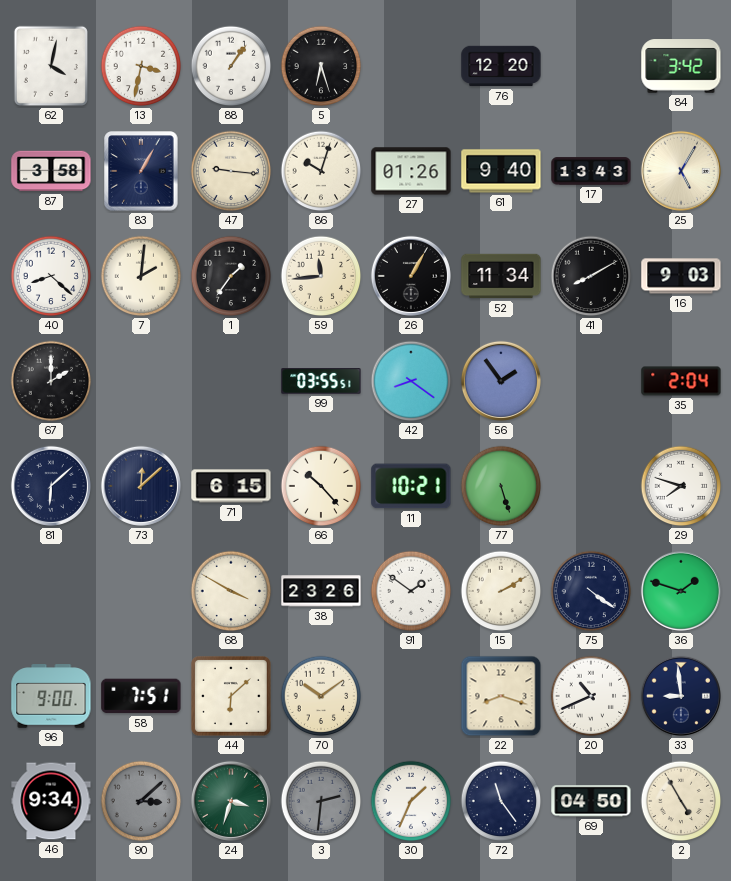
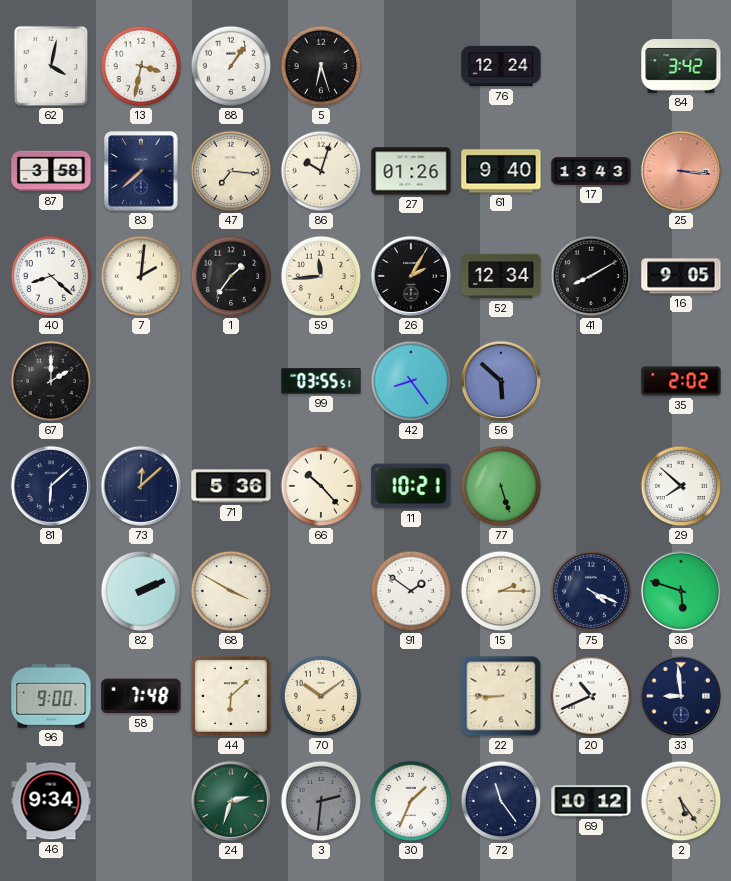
76: 12:20 -> 12:24 (501, 66)
83: 1:05 -> 7:38 (141, 171)
47: 9:16 -> 7:16 (231, 171)
25: 5:05 -> 3:16 (681, 171)
25 dial: cream -> salmon (681, 171)
26: 1:05 -> 2:05 (411, 276)
52: 11:34 -> 12:34 (501, 276)
16: 9:03 -> 9:05 (681, 276)
42: 8:21 -> 8:24 (411, 381)
56: 1:54 -> 5:52 (501, 381)
35: 2:04 -> 2:02 (681, 381)
71: 6:15 -> 5:36 (231, 486)
29: 7:48 -> 7:52 (681, 486)
82: none -> 2:11 (141, 591)
38: 23:26 -> none (321, 591)
15: 2:10 -> 2:15 (501, 591)
75: 4:21 -> 4:19 (591, 591)
36: 1:48 -> 5:48 (681, 591)
58: 7:51 -> 7:48 (141, 696)
22: 8:18 -> 8:45 (501, 696)
90: 3:08 -> none (141, 801)
24: 3:33 -> 2:33 (231, 801)
69: 04:50 -> 10:12 (591, 801)
2: 4:55 -> 5:24 (681, 801)
